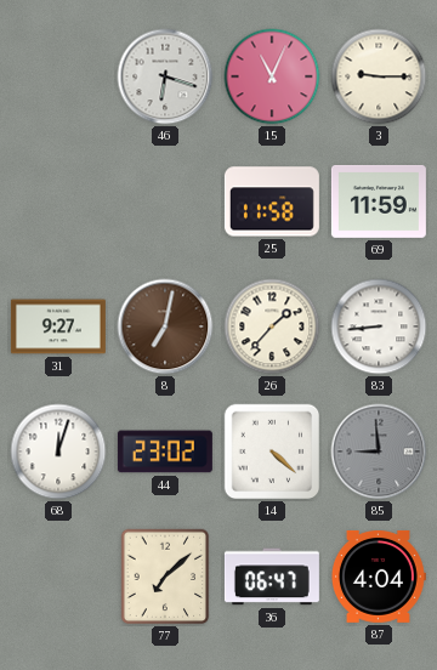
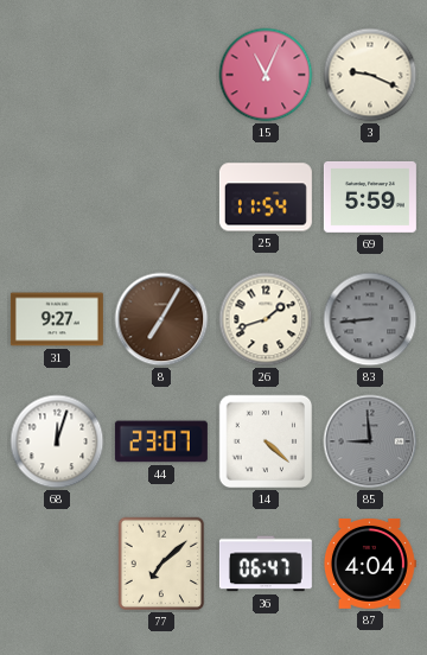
46: 6:18 -> none (165, 76)
3: 9:15 -> 9:19 (370, 75)
25: 11:58 -> 11:54 (266, 197)
69: 11:59 -> 5:59 (370, 197)
8: 7:02 -> 7:05 (161, 319)
26: 1:37 -> 1:42 (266, 319)
83 dial: white -> grey (370, 319)
44: 23:02 -> 23:07 (161, 441)
